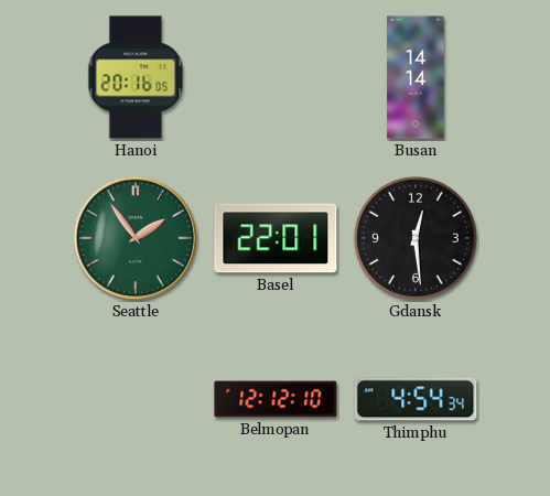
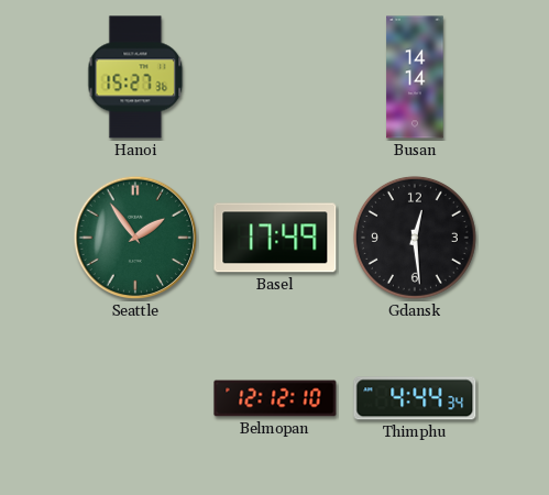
Hanoi: 20:16 -> 15:27 (135, 77)
Basel: 22:01 -> 17:49 (275, 238)
Thimphu: 4:54 -> 4:44 (415, 398)
